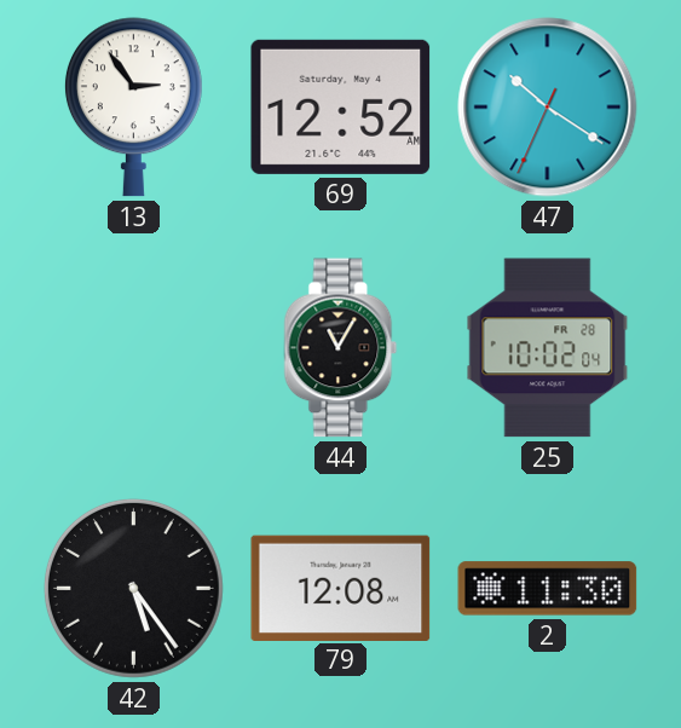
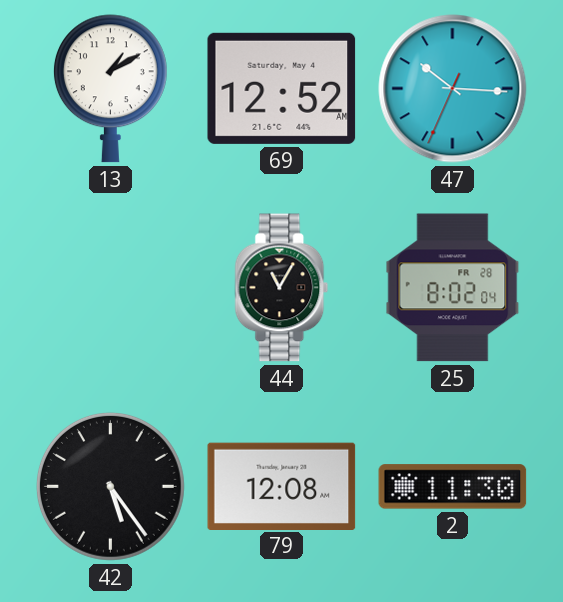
13: 2:54 -> 1:10 (110, 89)
47: 10:20 -> 10:15 (453, 89)
25: 10:02 -> 8:02 (453, 288)
